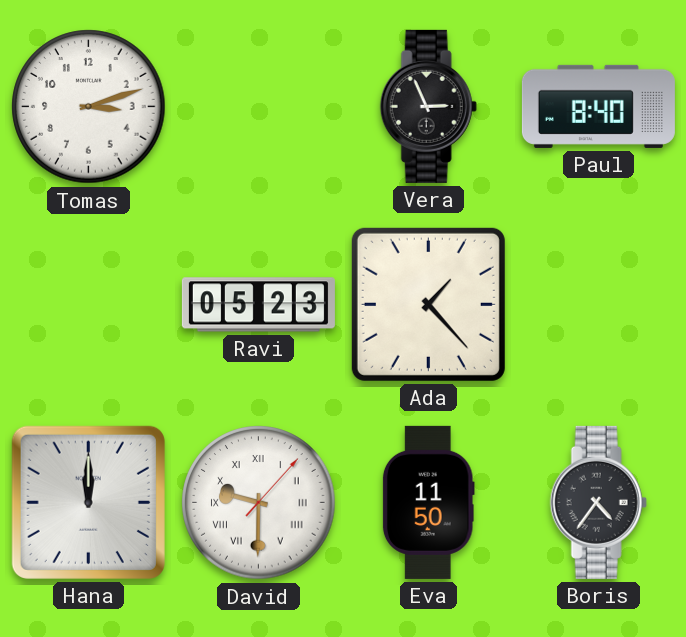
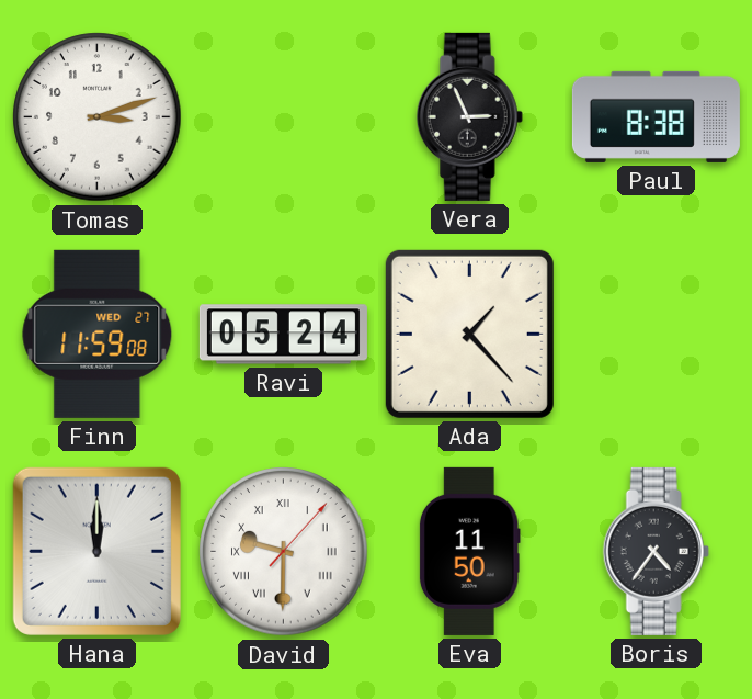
Paul: 8:40 -> 8:38 (656, 116)
Finn: none -> 11:59 (98, 334)
Ravi: 05:23 -> 05:24 (283, 335)
